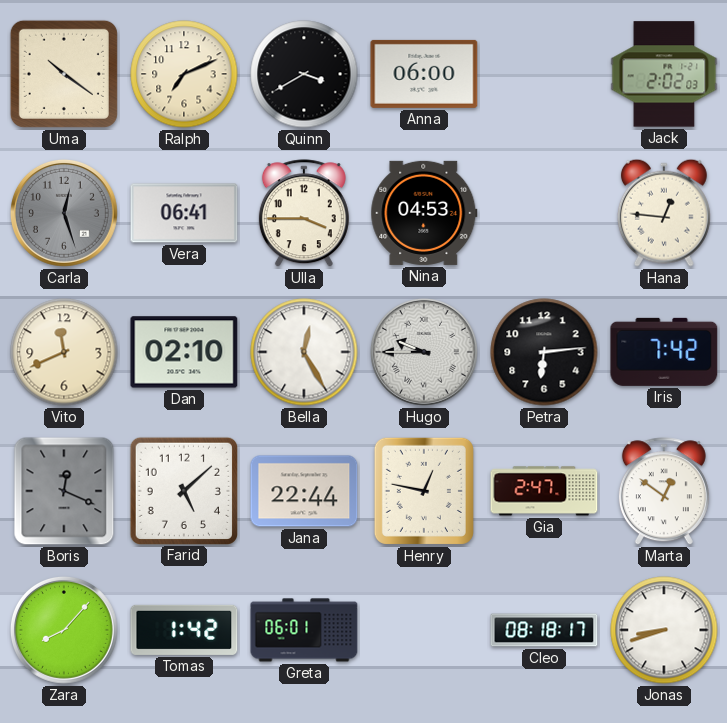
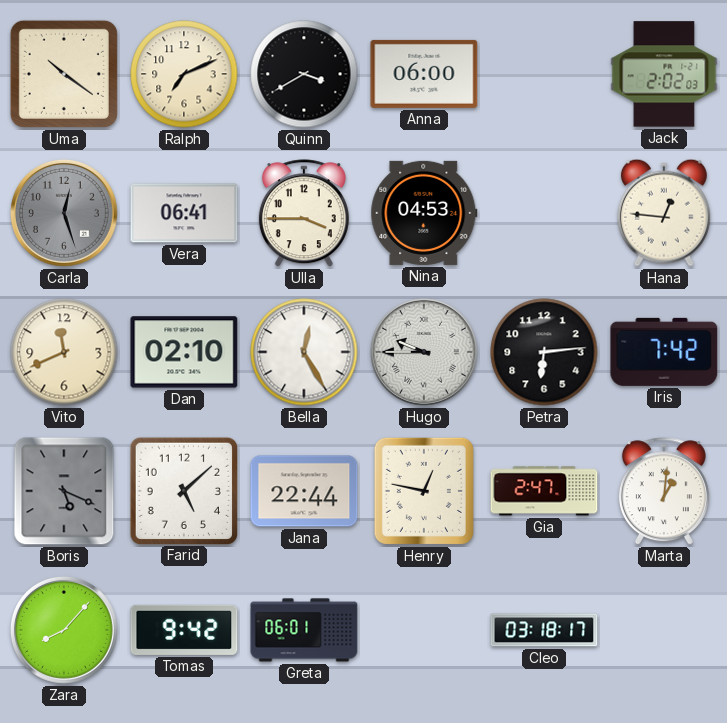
Boris: 12:19 -> 5:19 (64, 491)
Marta: 12:51 -> 1:01 (664, 492)
Tomas: 1:42 -> 9:42 (184, 630)
Cleo: 08:18 -> 03:18 (544, 630)
Jonas: 8:42 -> none (664, 630)
